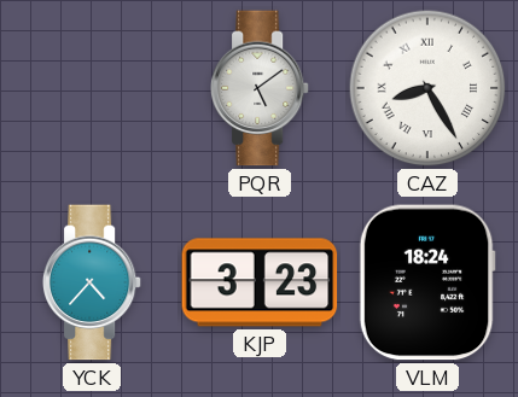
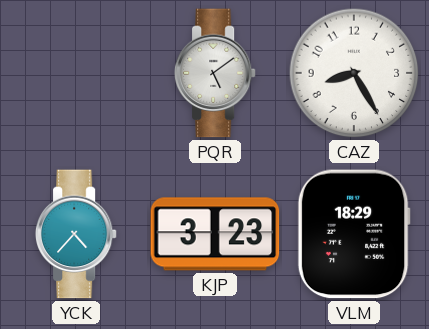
CAZ numerals: Roman -> Arabic (354, 73)
VLM: 18:24 -> 18:29 (354, 234)
